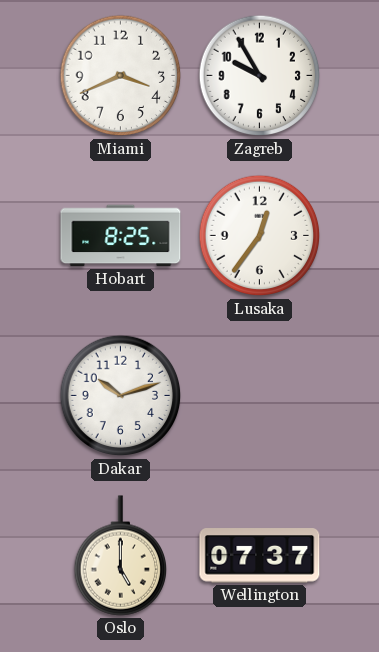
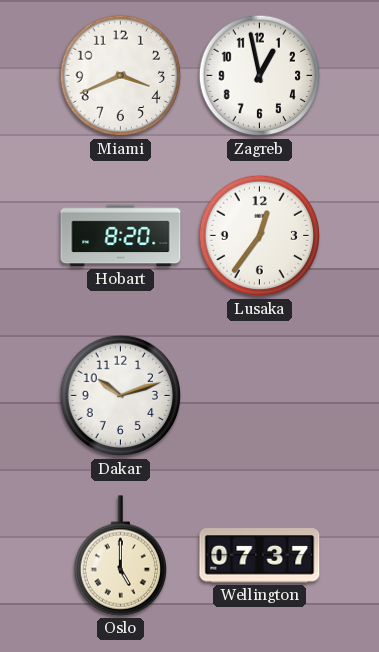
Zagreb: 9:55 -> 12:58 (260, 76)
Hobart: 8:25 -> 8:20 (121, 236)
